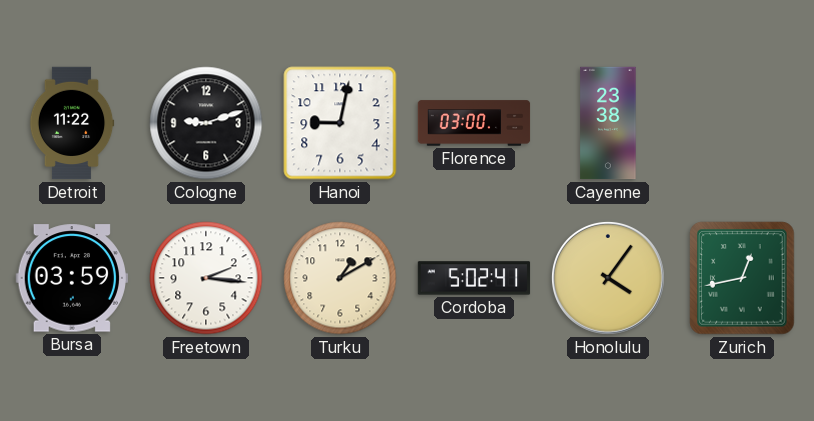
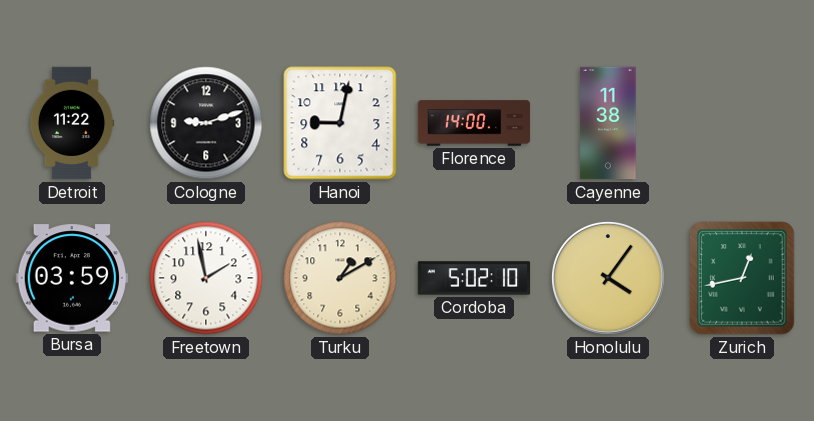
Florence: 03:00 -> 14:00 (474, 123)
Cayenne: 23:38 -> 11:38 (608, 123)
Freetown: 2:16 -> 1:58 (206, 278)
Cordoba: 5:02:41 -> 5:02:10 (474, 278)
